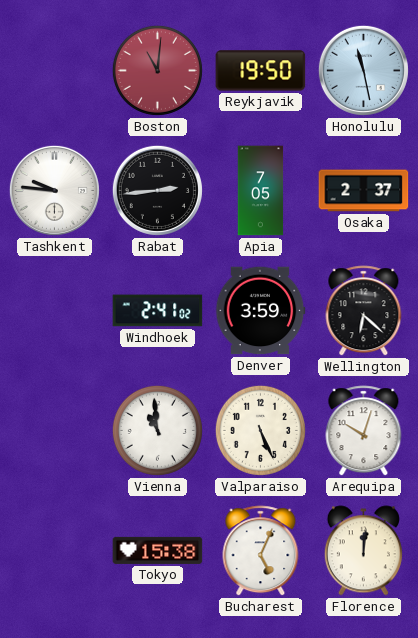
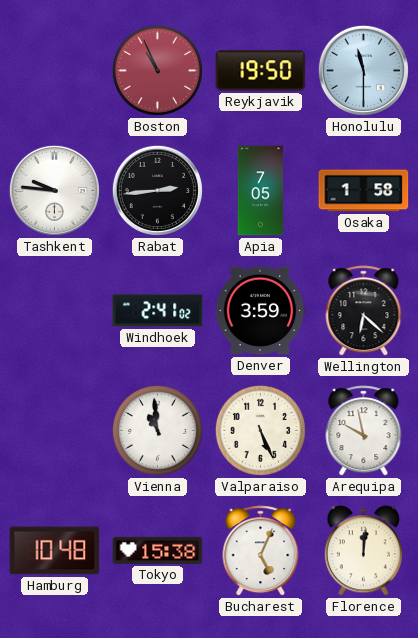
Boston: 11:01 -> 10:56 (157, 70)
Honolulu: 11:28 -> 11:30 (363, 70)
Osaka: 2:37 -> 1:58 (364, 191)
Arequipa: 10:03 -> 9:58 (364, 431)
Hamburg: none -> 10:48 (55, 551)
